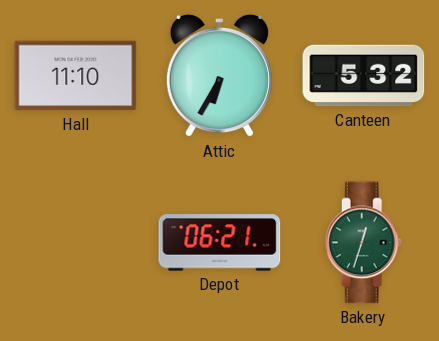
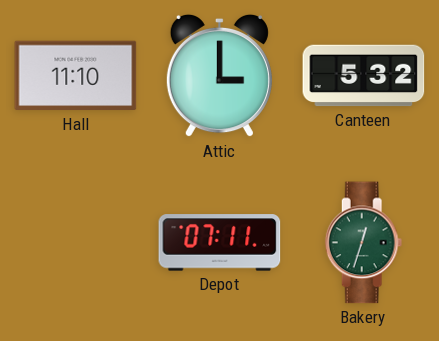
Attic: 6:35 -> 3:00 (219, 76)
Depot: 06:21 -> 07:11 (220, 243)
